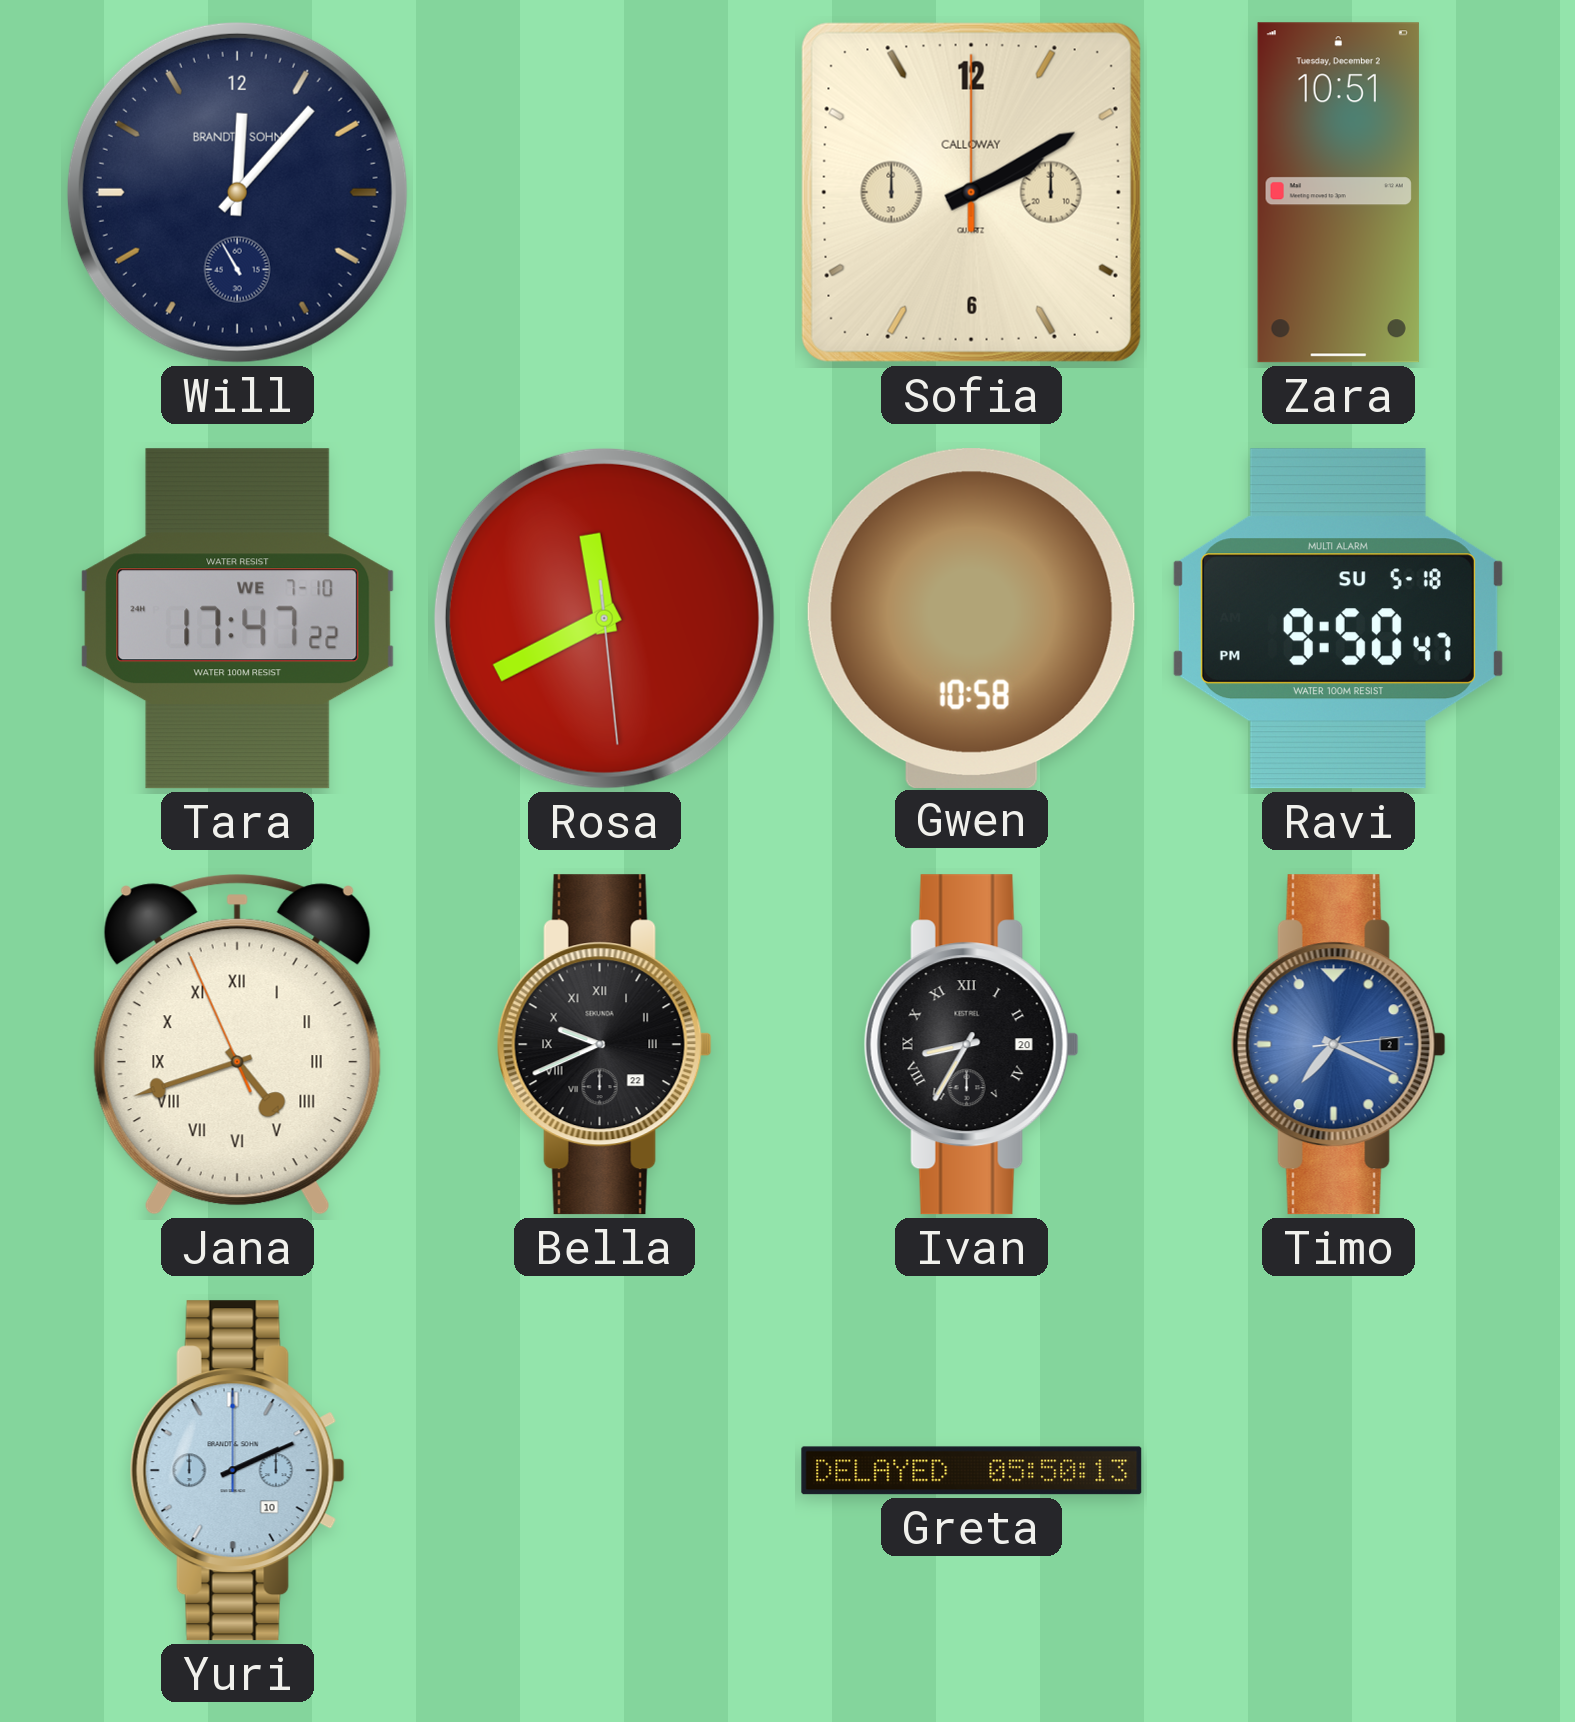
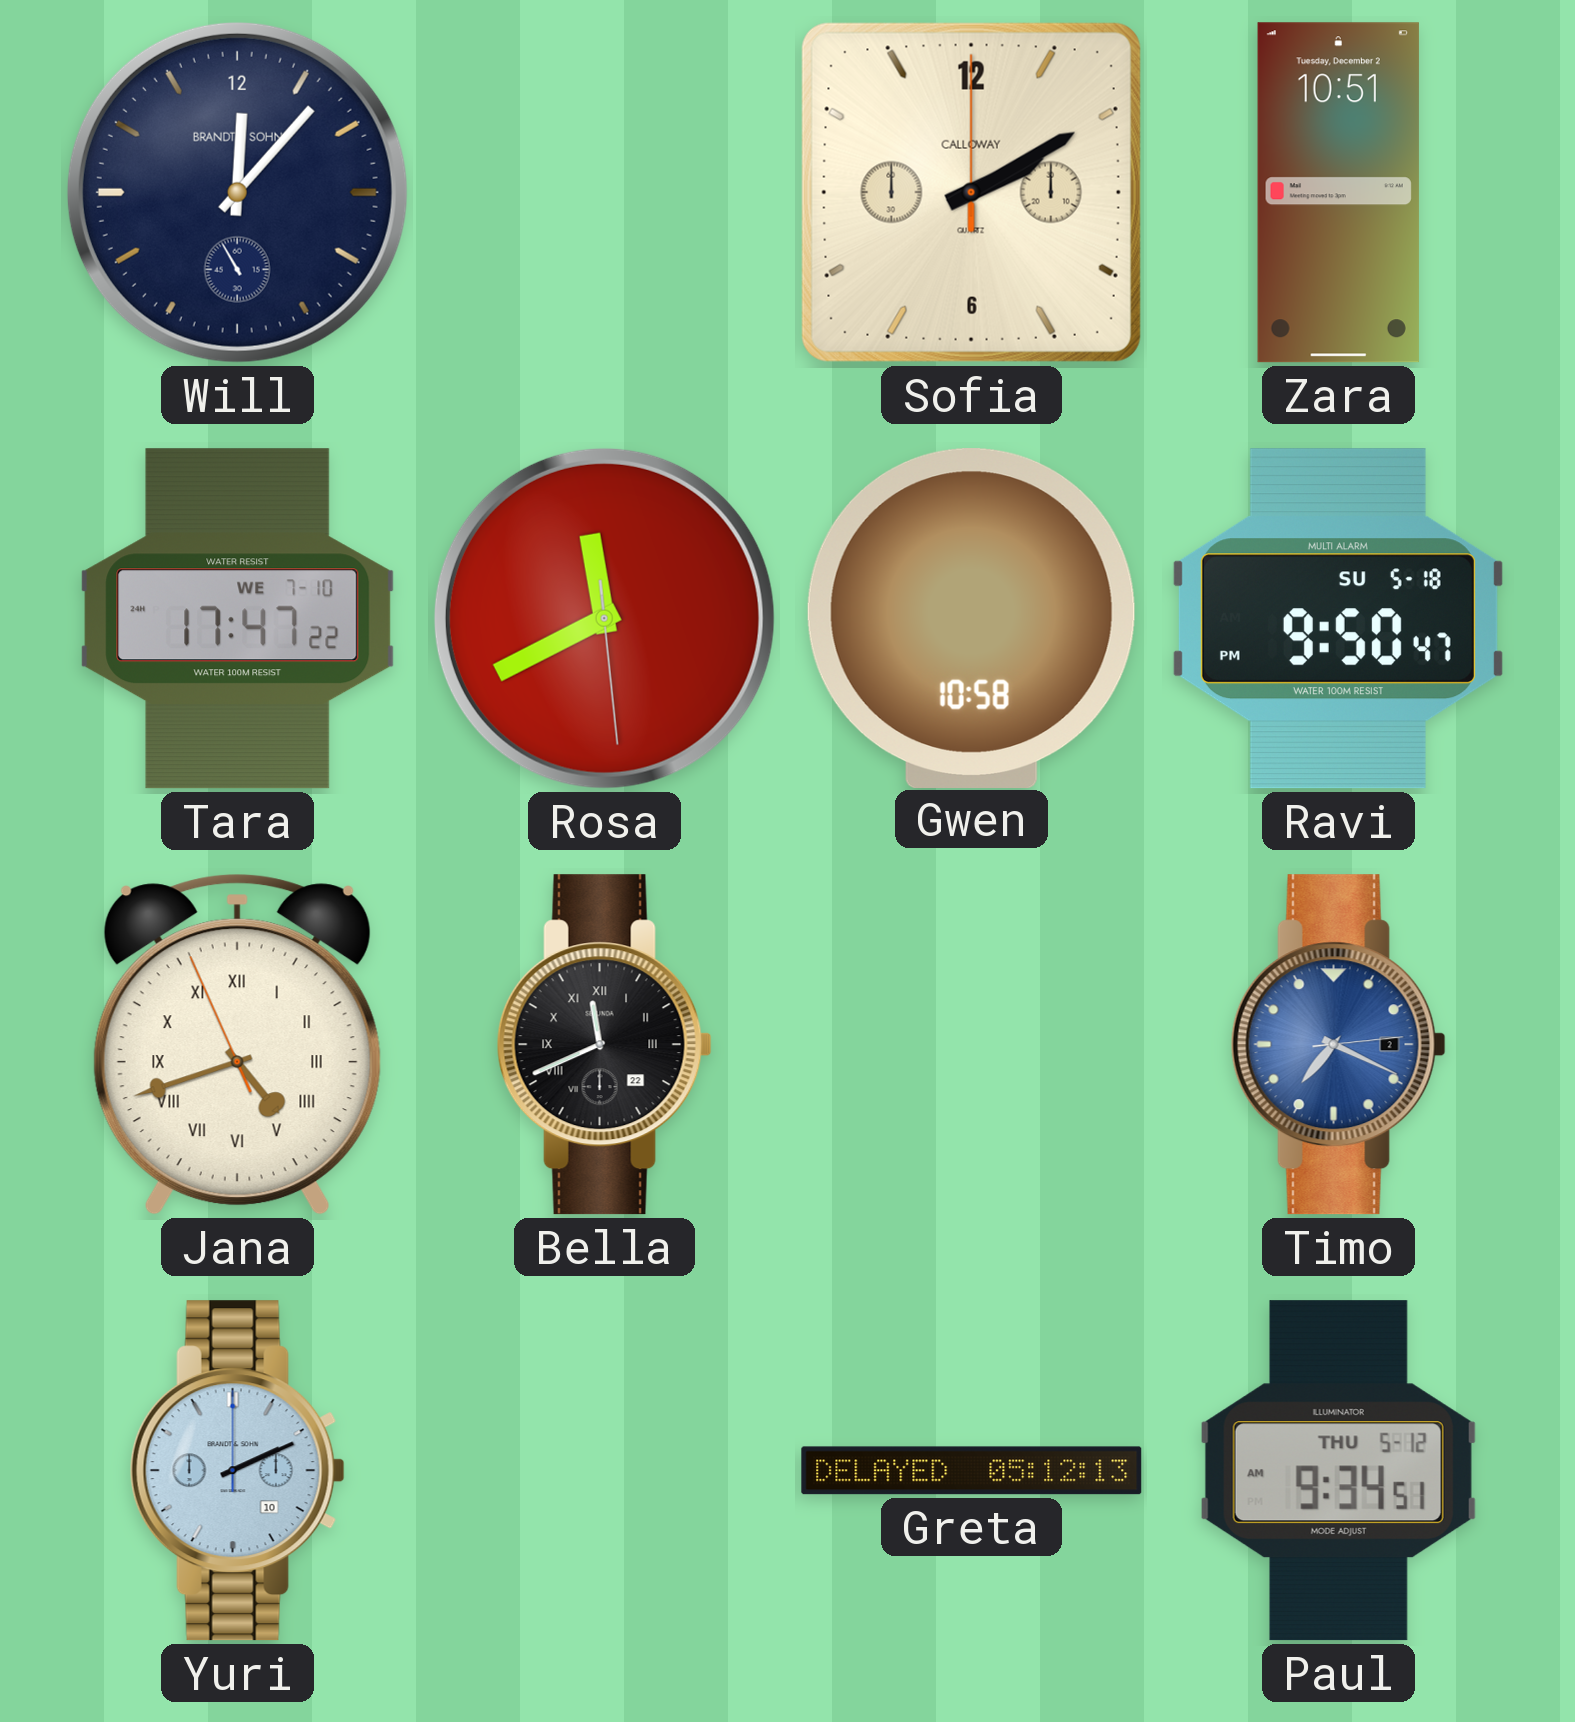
Bella: 9:41 -> 11:41 (604, 1045)
Ivan: 8:35 -> none (971, 1045)
Greta: 05:50 -> 05:12 (972, 1471)
Paul: none -> 9:34 (1338, 1471)
